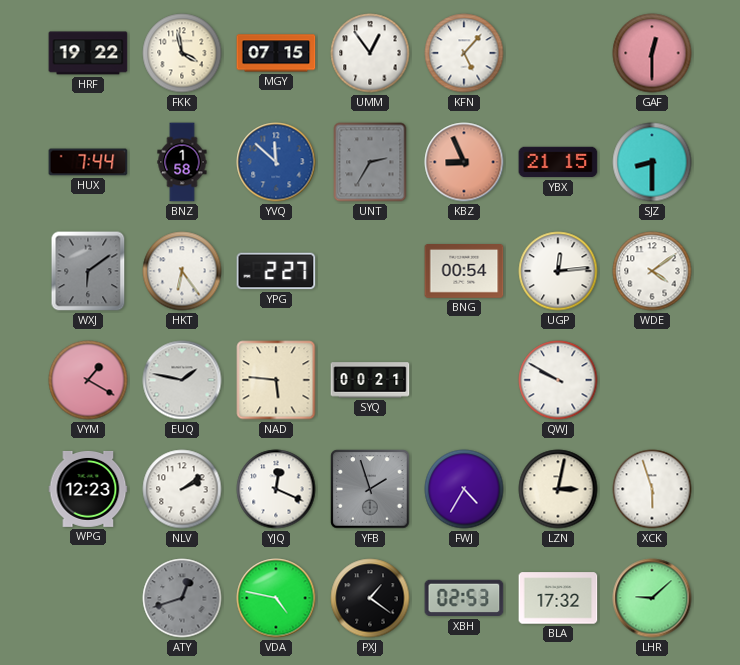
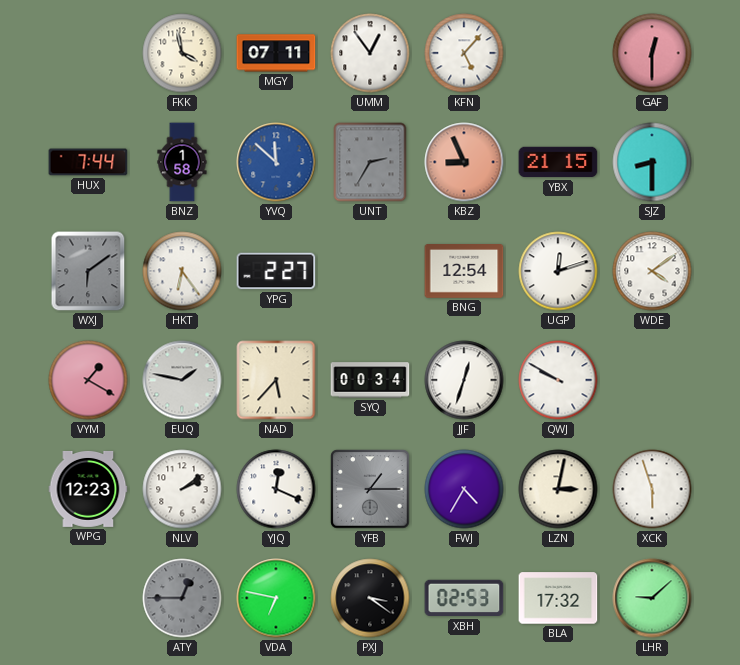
HRF: 19:22 -> none (88, 53)
MGY: 07:15 -> 07:11 (276, 53)
BNG: 00:54 -> 12:54 (464, 272)
UGP: 12:14 -> 12:12 (558, 271)
NAD: 5:46 -> 5:37 (276, 380)
SYQ: 00:21 -> 00:34 (370, 380)
JJF: none -> 12:33 (464, 380)
YFB: 1:57 -> 1:15 (370, 489)
ATY: 12:42 -> 12:45 (182, 598)
VDA: 4:47 -> 6:47 (276, 598)
PXJ: 1:21 -> 3:21 (370, 598)
